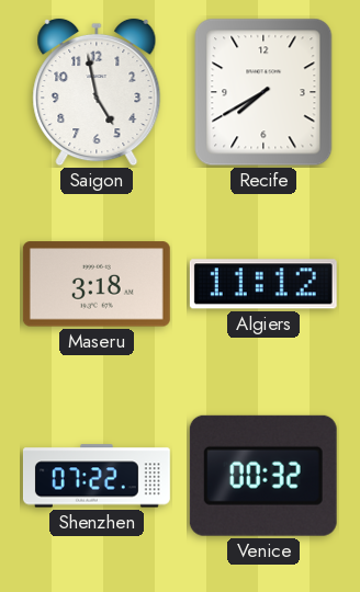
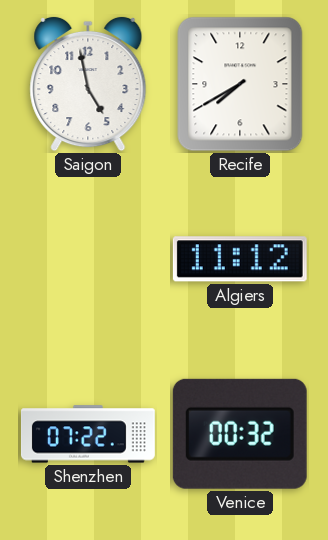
Maseru: 3:18 -> none (97, 284)
